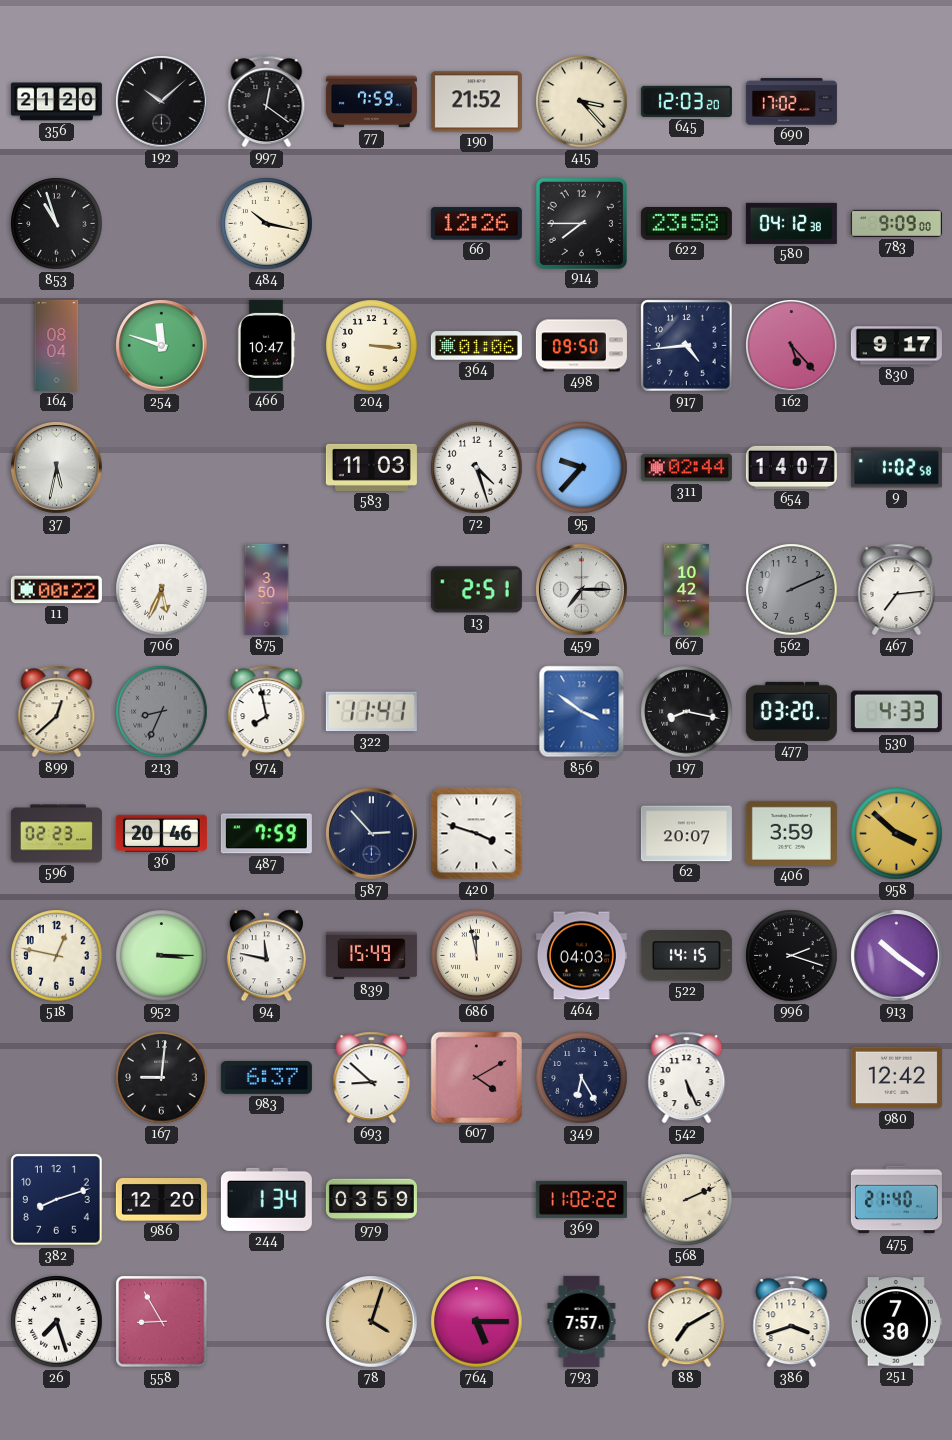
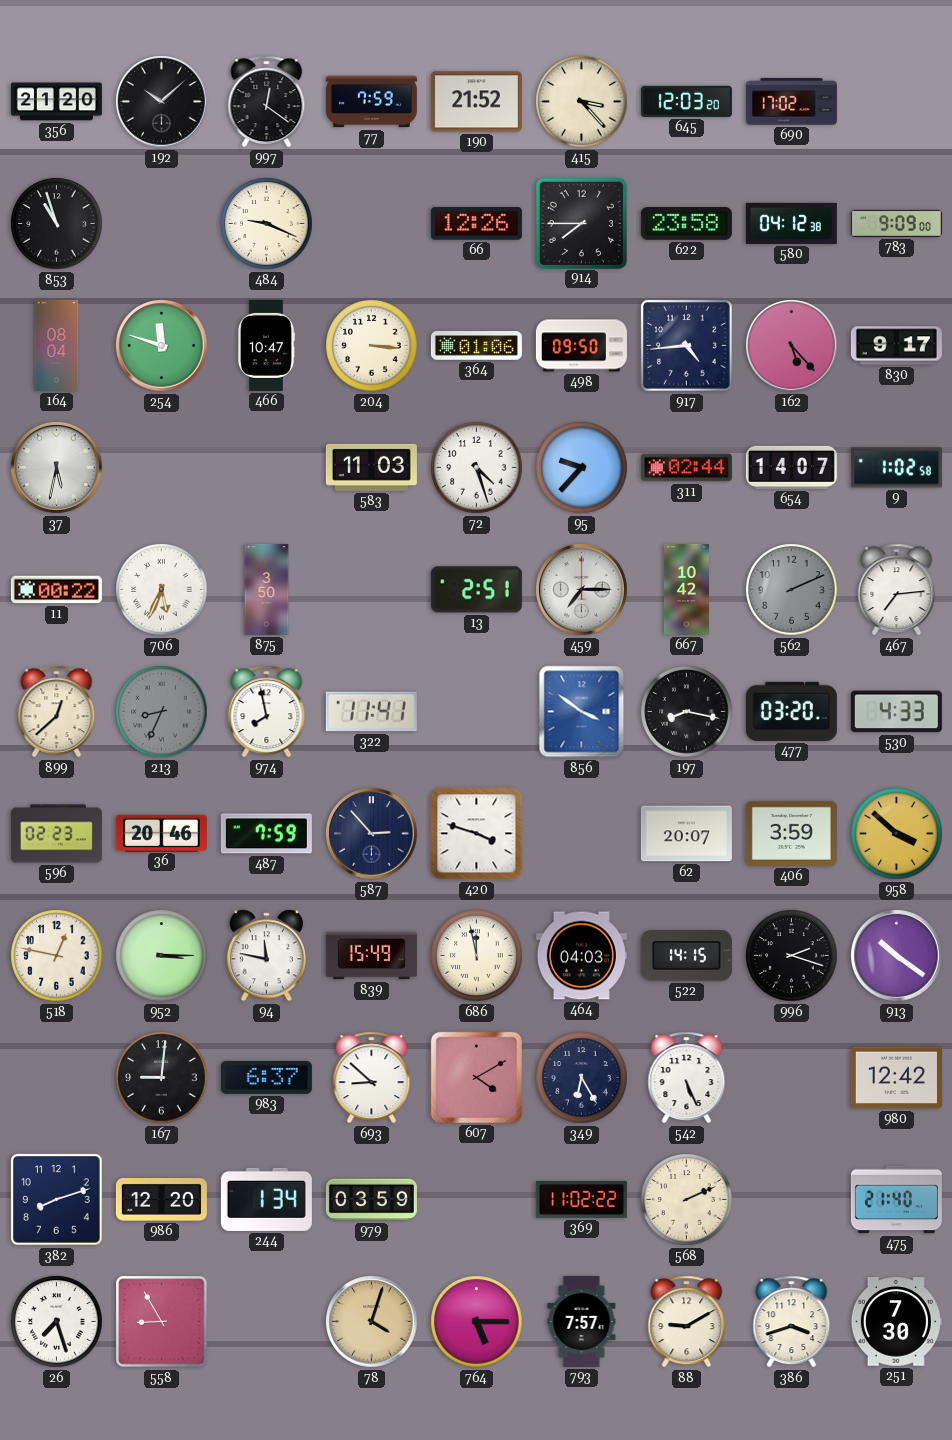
484: 10:17 -> 9:19 (267, 224)
88: 7:10 -> 9:10 (687, 1322)
